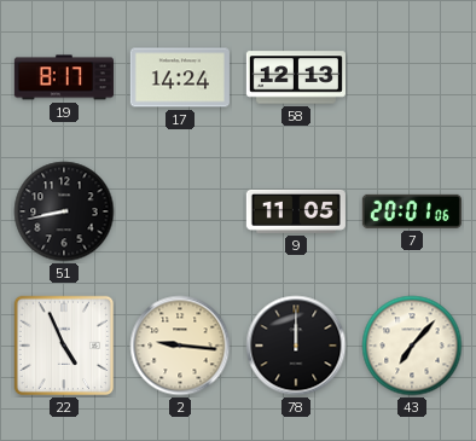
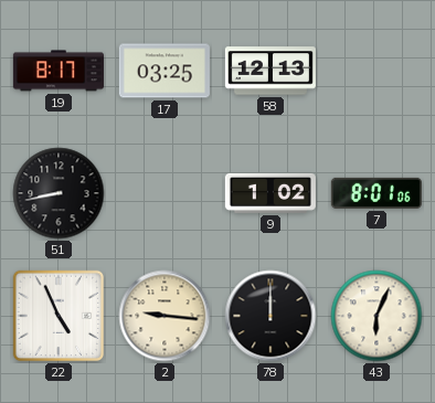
17: 14:24 -> 03:25 (165, 71)
9: 11:05 -> 1:02 (270, 193)
7: 20:01 -> 8:01 (376, 193)
43: 7:07 -> 6:04 (376, 316)
